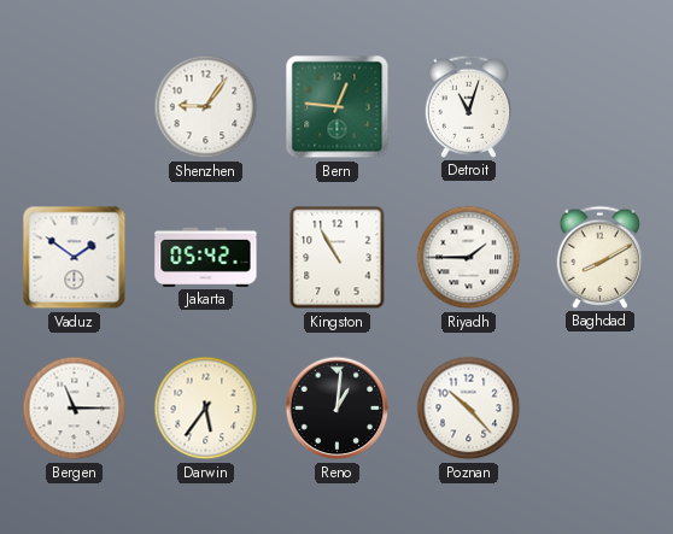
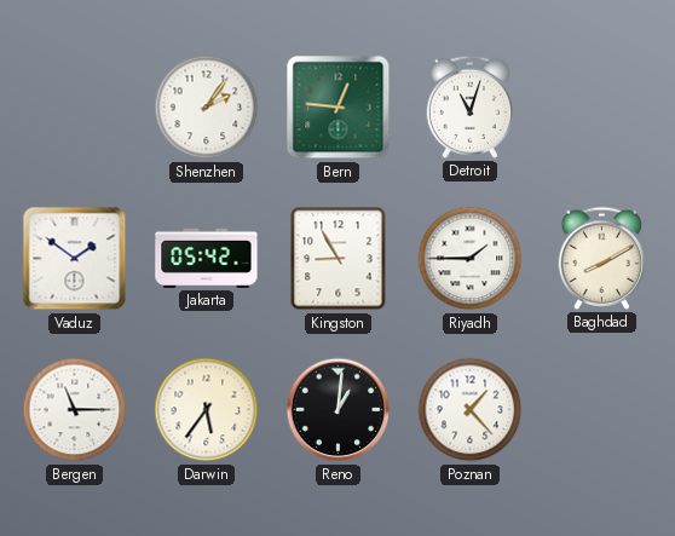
Shenzhen: 9:06 -> 2:06 (207, 108)
Kingston: 10:55 -> 8:55 (339, 259)
Poznan: 10:23 -> 1:23 (471, 410)
